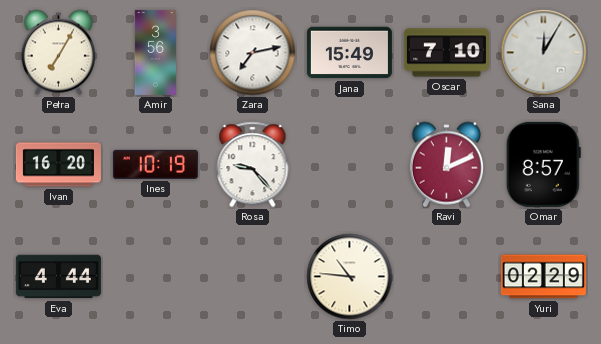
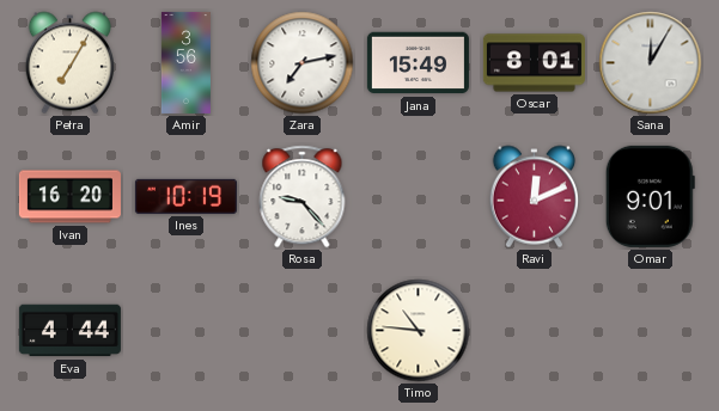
Oscar: 7:10 -> 8:01 (534, 63)
Omar: 8:57 -> 9:01 (650, 196)
Yuri: 02:29 -> none (543, 277)
